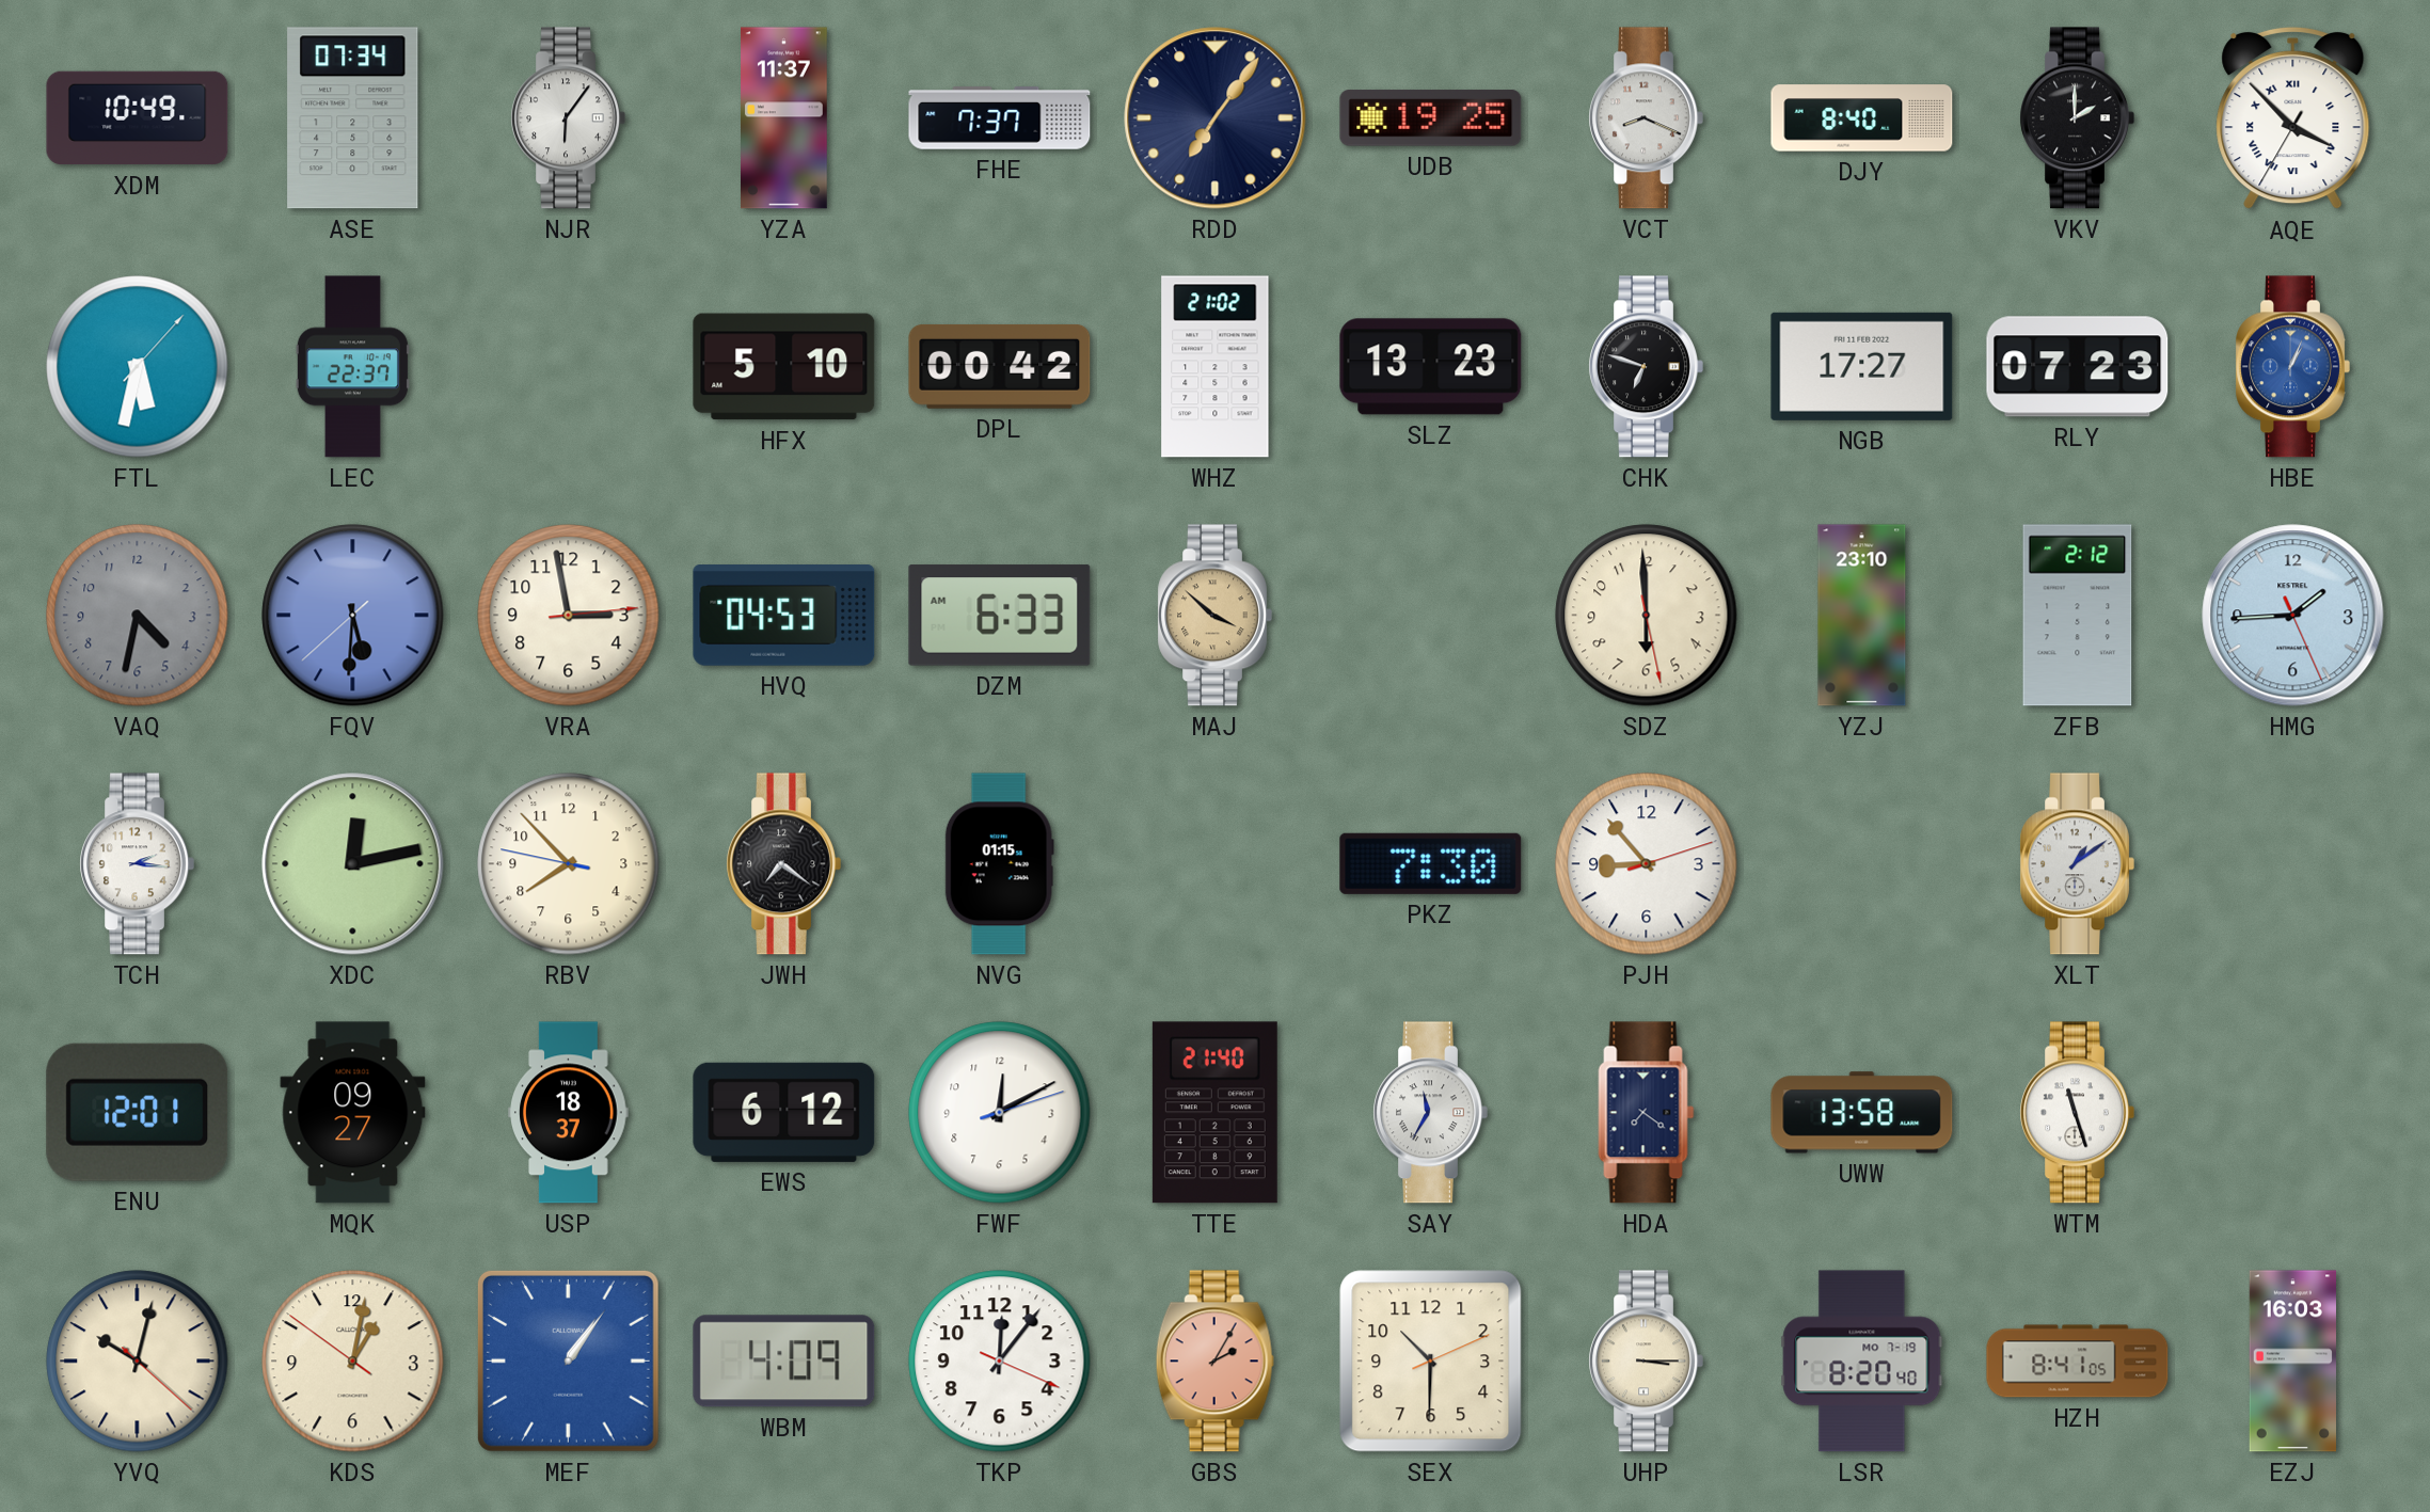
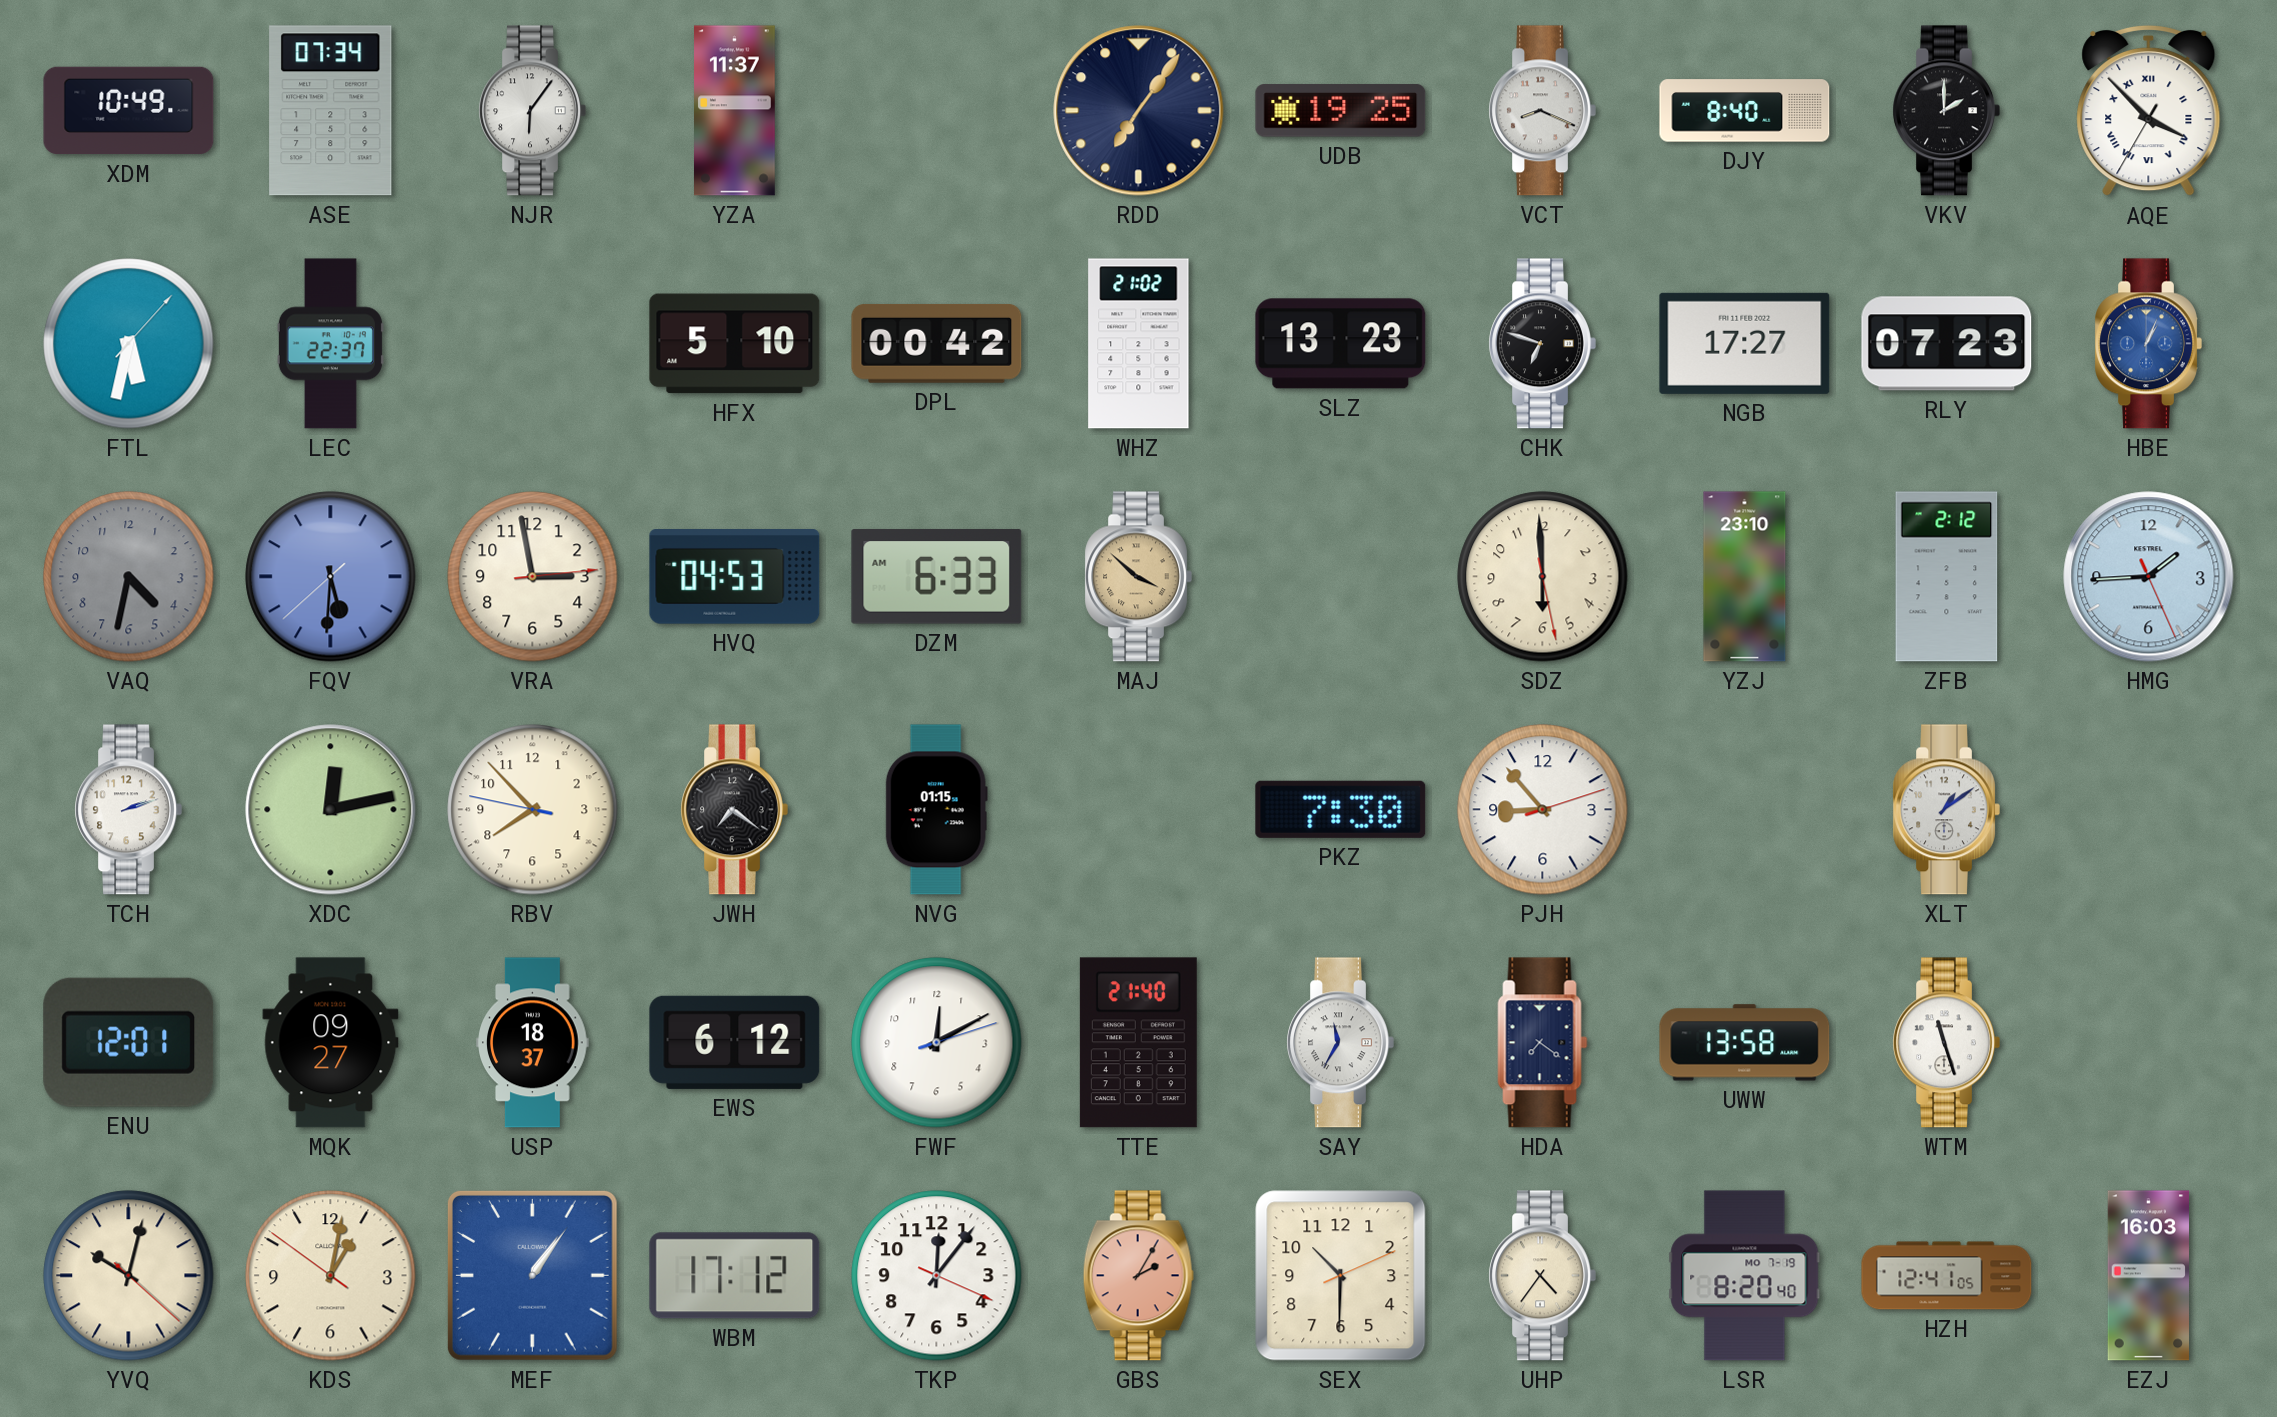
FHE: 7:37 -> none (1000, 118)
TCH: 2:16 -> 2:12 (128, 810)
WBM: 4:09 -> 17:12 (735, 1276)
UHP: 3:15 -> 4:36 (1542, 1276)
HZH: 8:41 -> 12:41 (1947, 1276)
